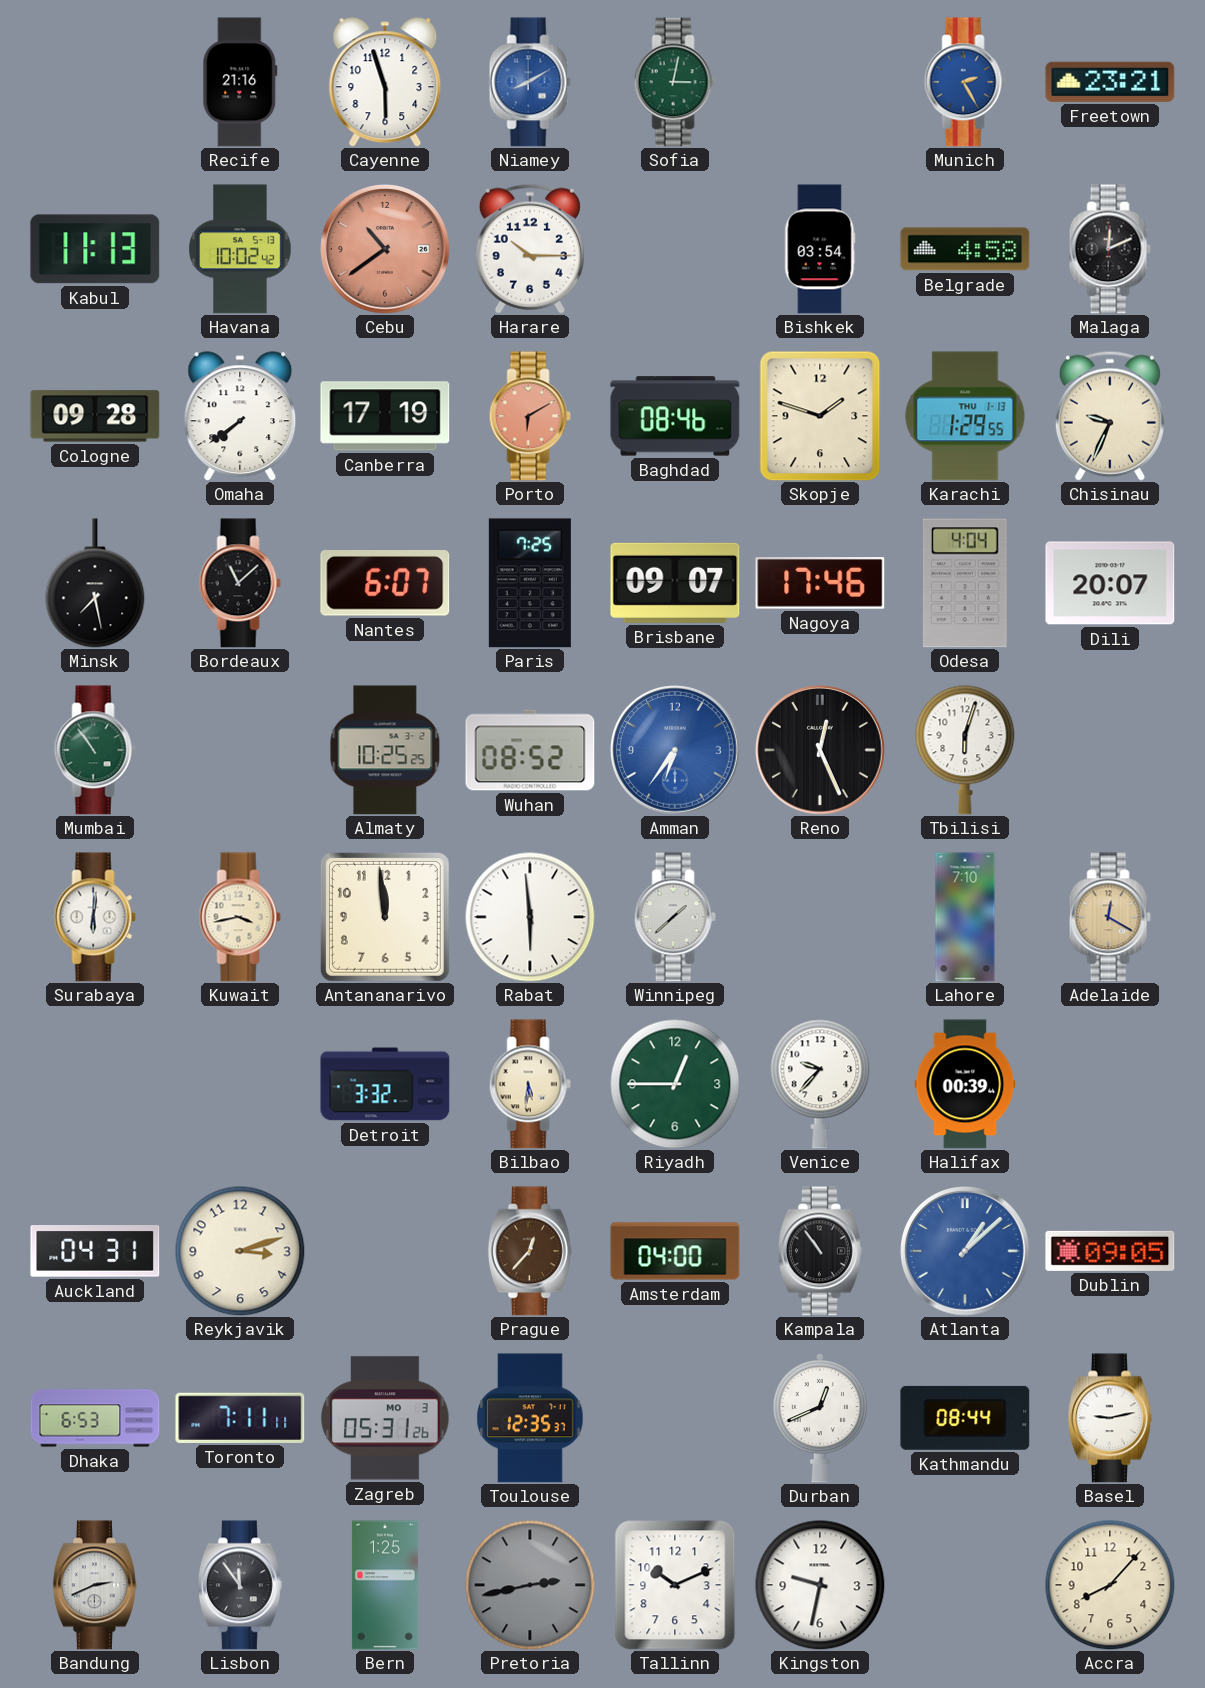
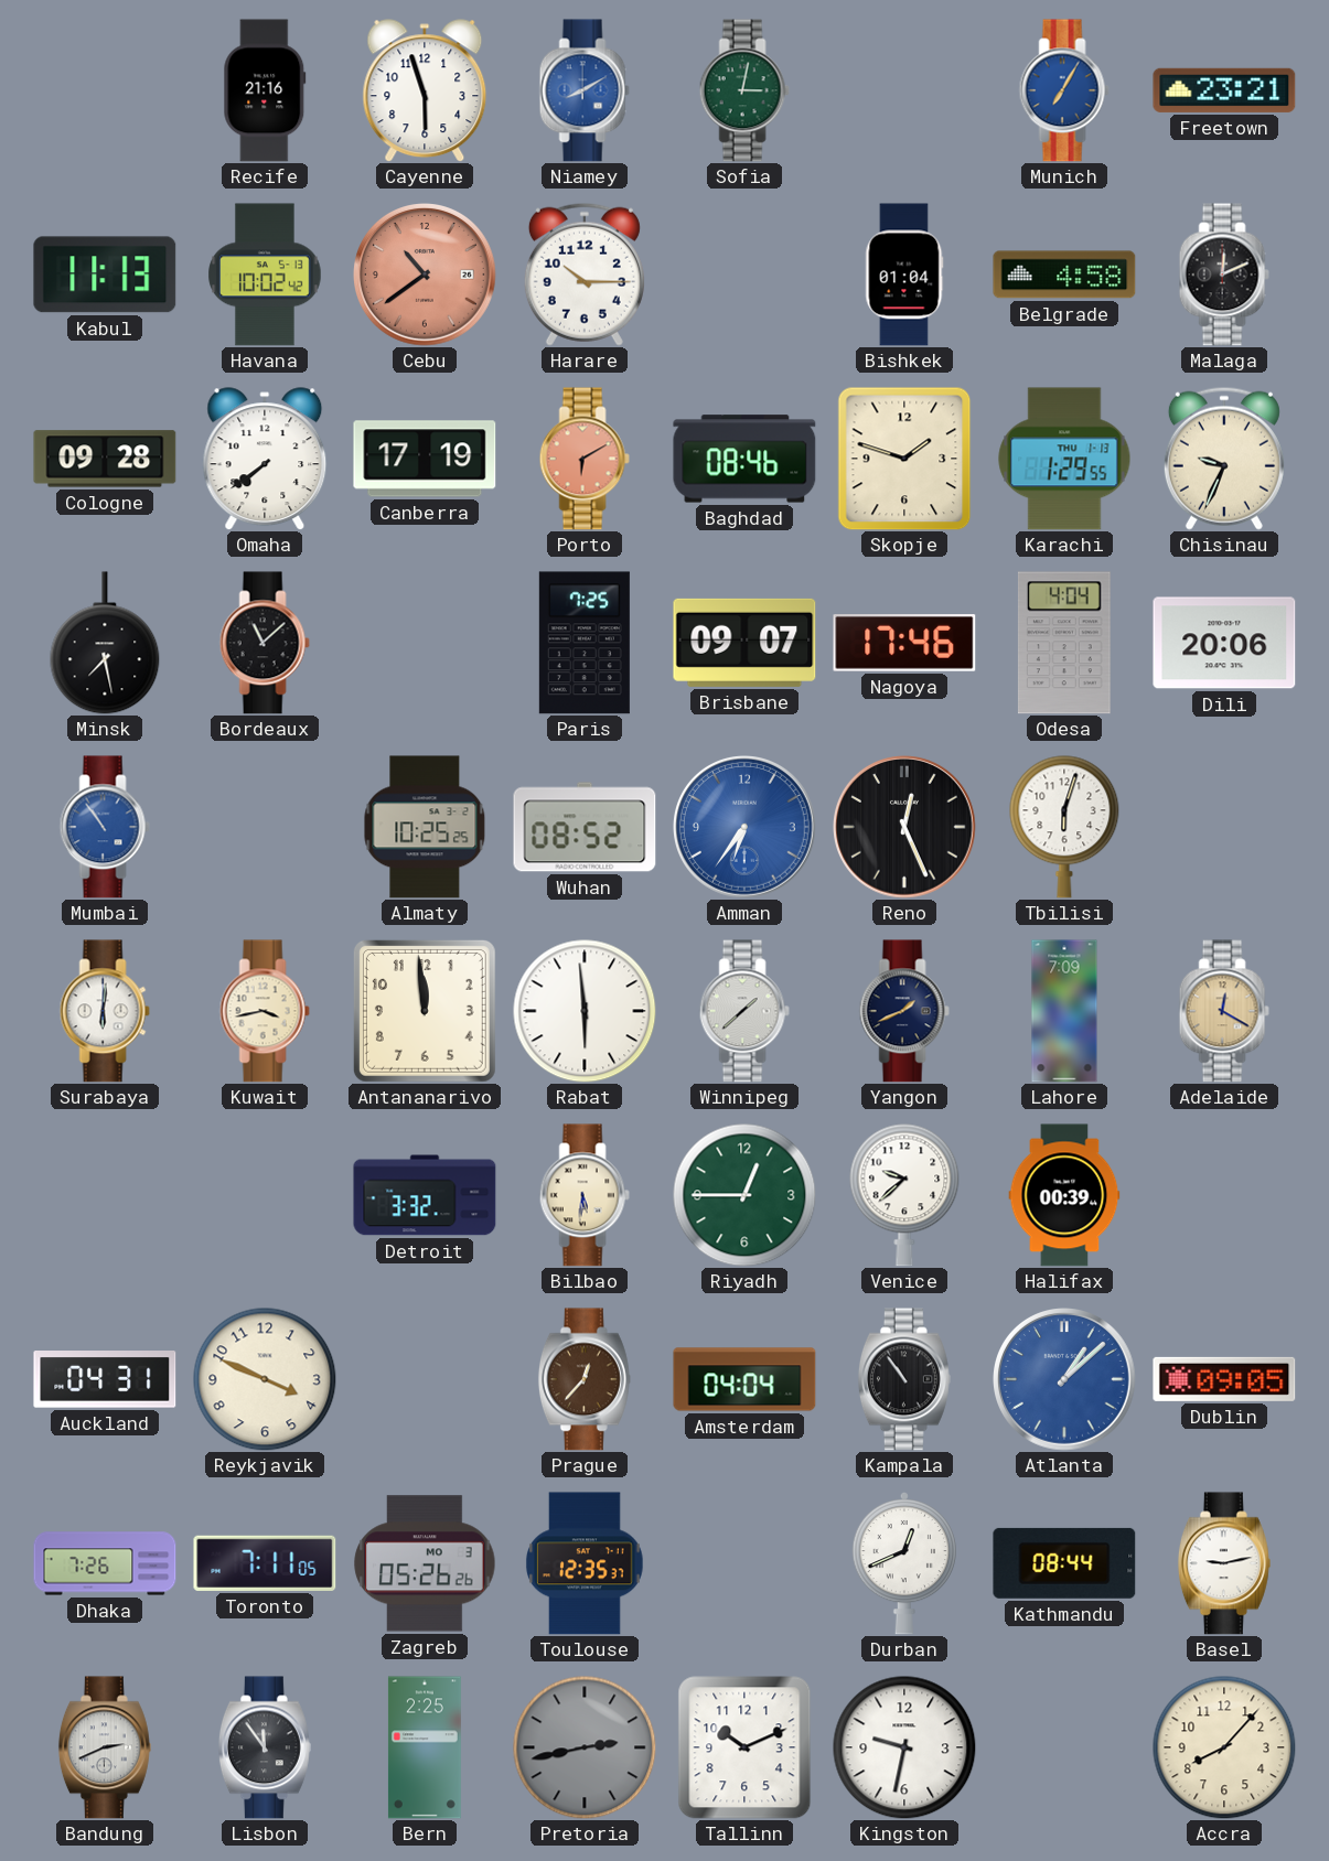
Munich: 2:25 -> 7:05 (1064, 90)
Bishkek: 03:54 -> 01:04 (904, 275)
Nantes: 6:07 -> none (385, 583)
Dili: 20:07 -> 20:06 (1224, 643)
Mumbai dial: green -> blue (105, 827)
Yangon: none -> 1:41 (904, 1011)
Lahore: 7:10 -> 7:09 (1064, 1011)
Venice: 9:37 -> 9:38 (904, 1195)
Reykjavik: 3:12 -> 3:49 (265, 1379)
Amsterdam: 04:00 -> 04:04 (744, 1379)
Dhaka: 6:53 -> 7:26 (105, 1563)
Toronto: 7:11:11 -> 7:11:05 (265, 1563)
Zagreb: 05:31 -> 05:26 (425, 1563)
Bern: 1:25 -> 2:25 (425, 1747)
